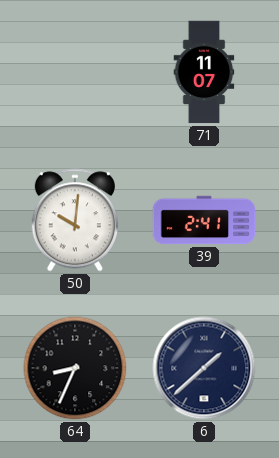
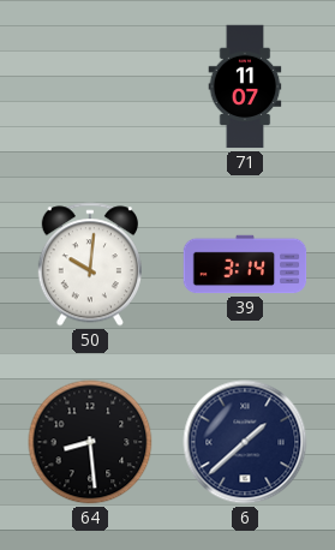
39: 2:41 -> 3:14 (245, 264)
64: 8:34 -> 8:29 (90, 442)
